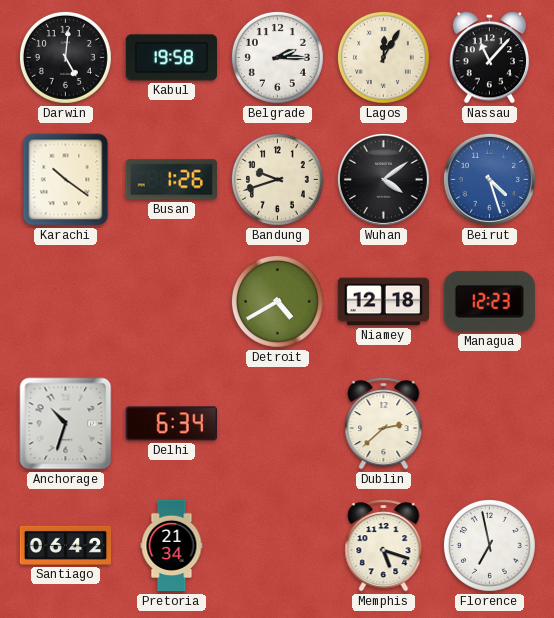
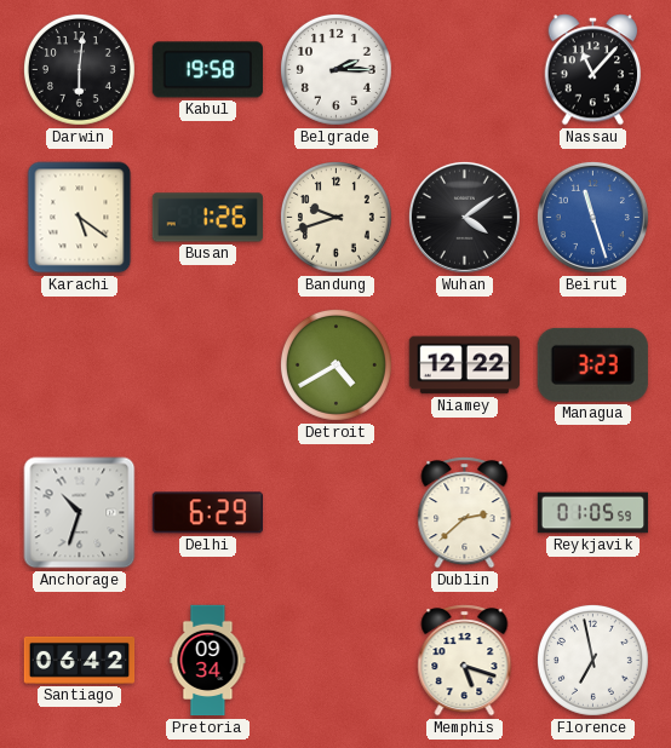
Darwin: 5:01 -> 6:01 (79, 69)
Lagos: 12:05 -> none (383, 57)
Karachi: 10:21 -> 5:21 (80, 218)
Beirut: 4:27 -> 11:27 (592, 217)
Niamey: 12:18 -> 12:22 (465, 366)
Managua: 12:23 -> 3:23 (592, 364)
Delhi: 6:34 -> 6:29 (207, 513)
Reykjavik: none -> 01:05 (593, 513)
Pretoria: 21:34 -> 09:34 (208, 661)
